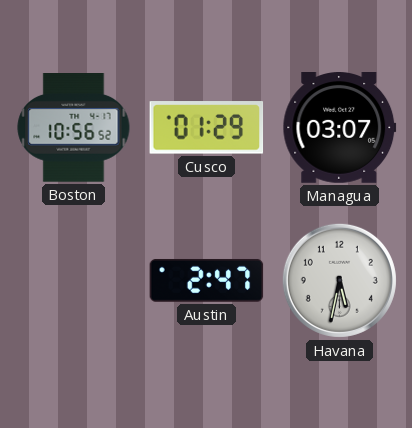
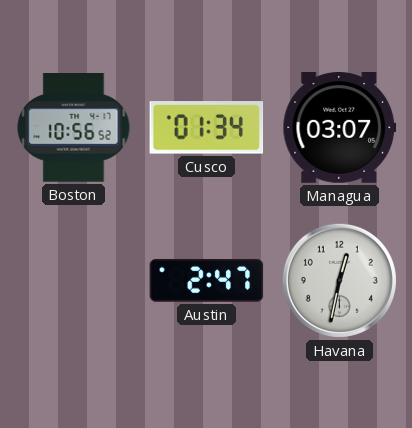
Cusco: 01:29 -> 01:34 (207, 128)
Havana: 5:32 -> 12:32 (339, 280)
